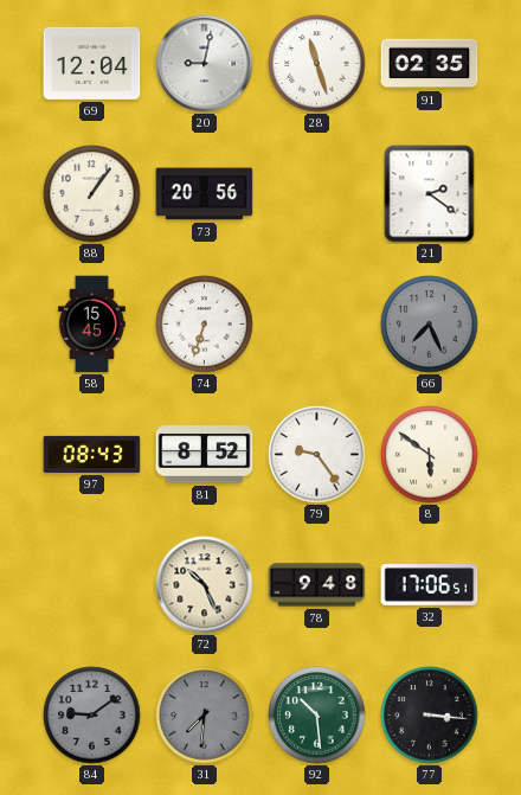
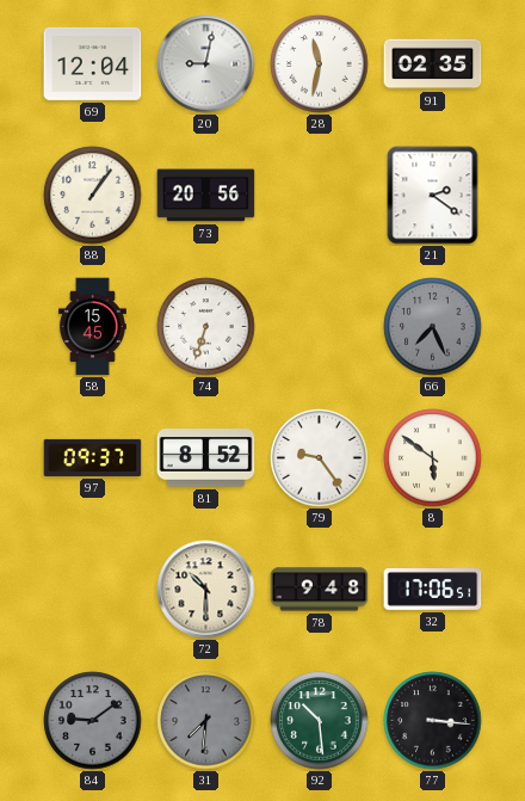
28: 11:27 -> 11:32 (320, 64)
97: 08:43 -> 09:37 (93, 457)
72: 10:26 -> 10:30 (206, 590)
